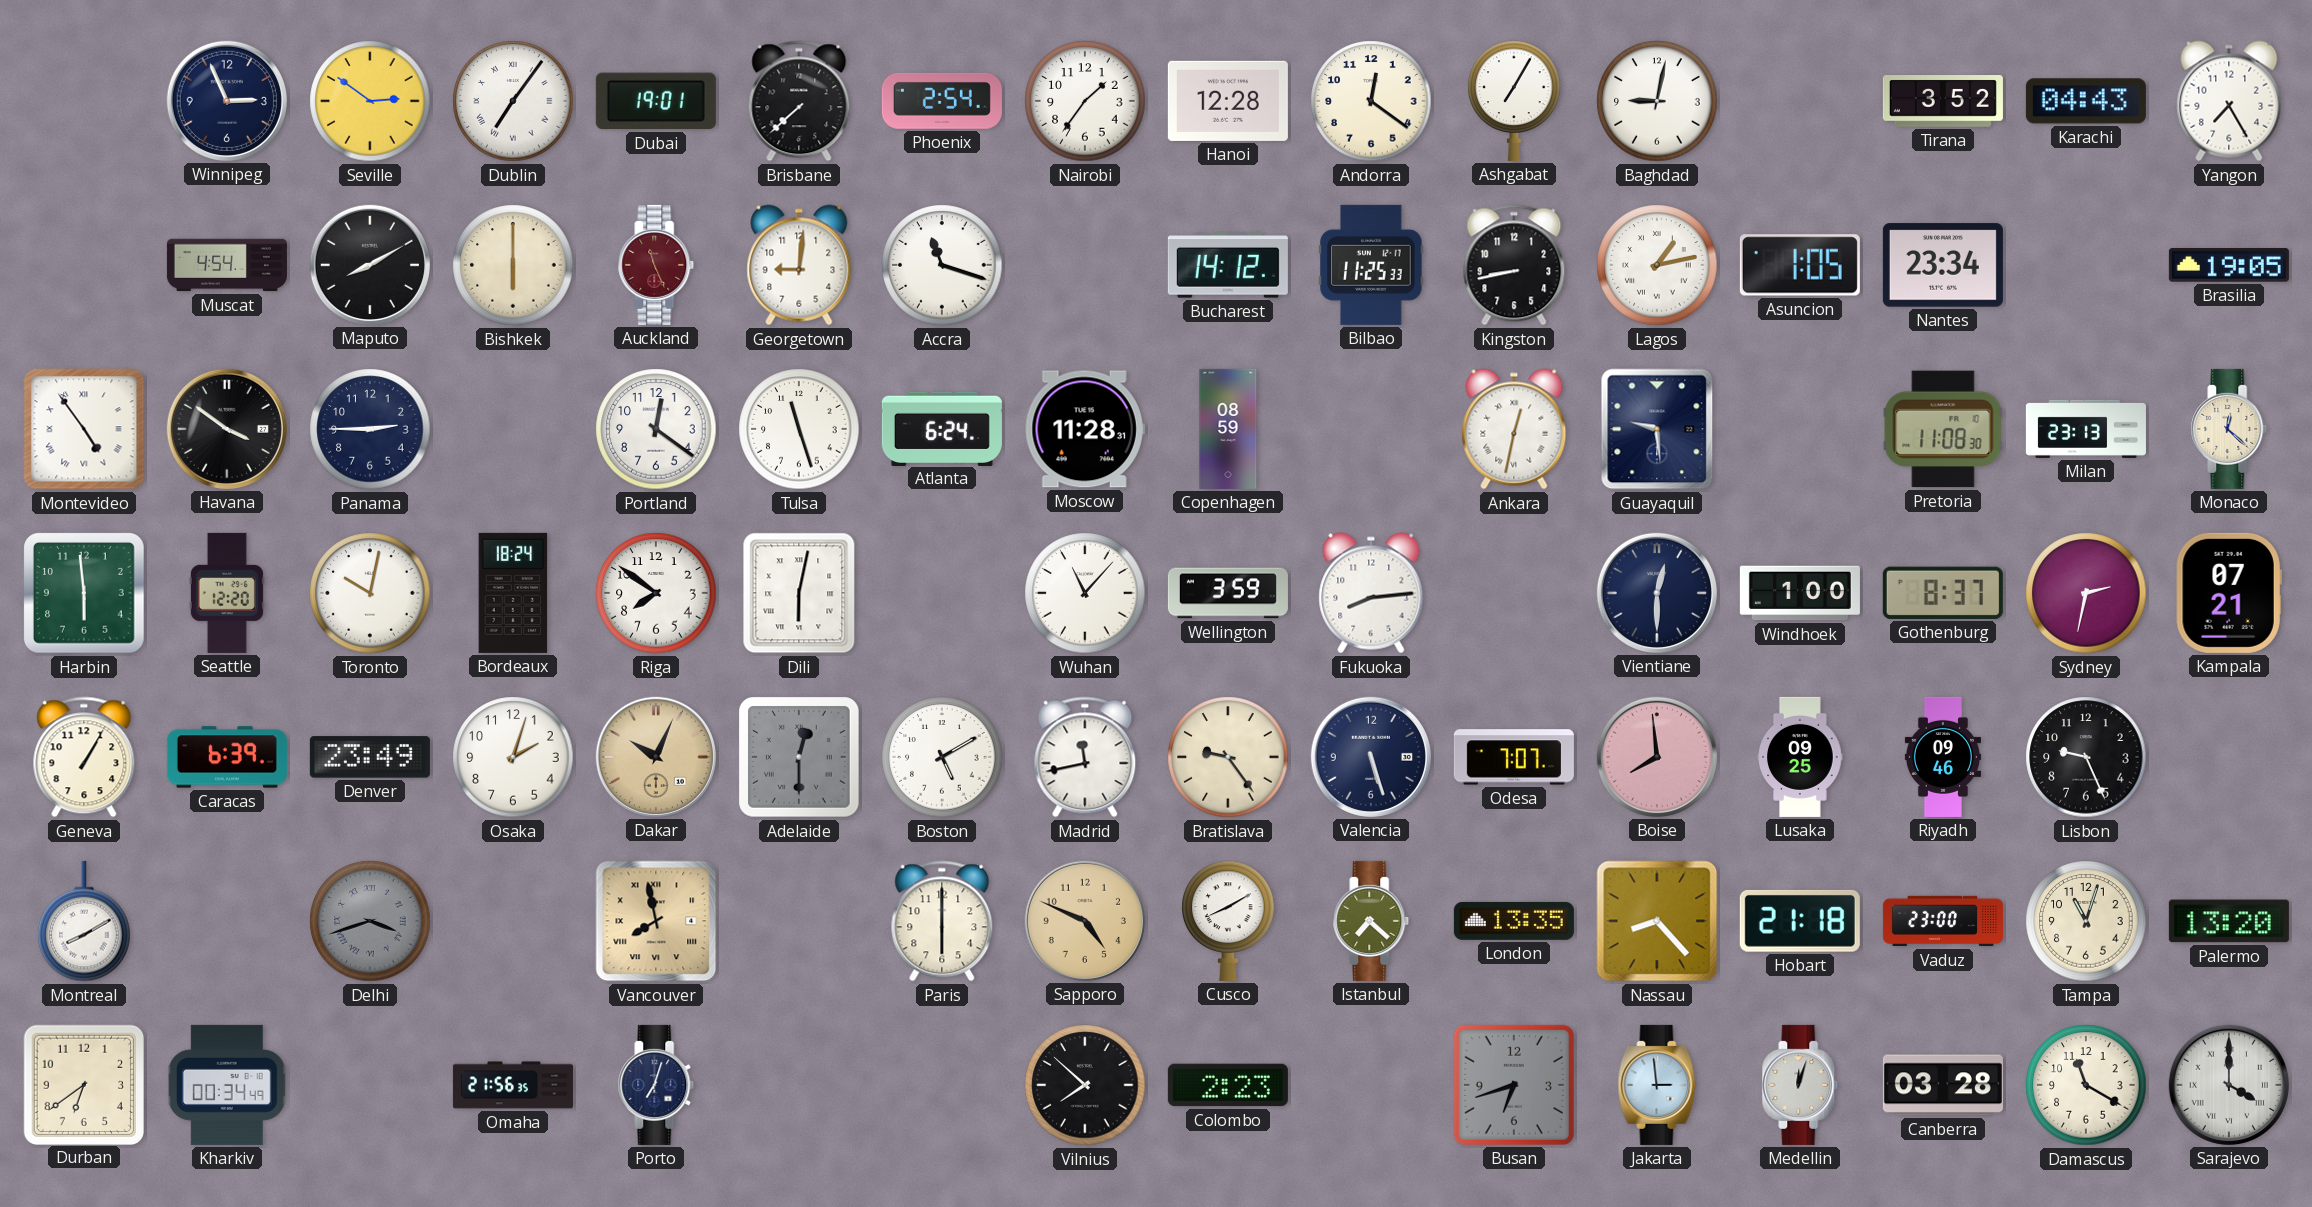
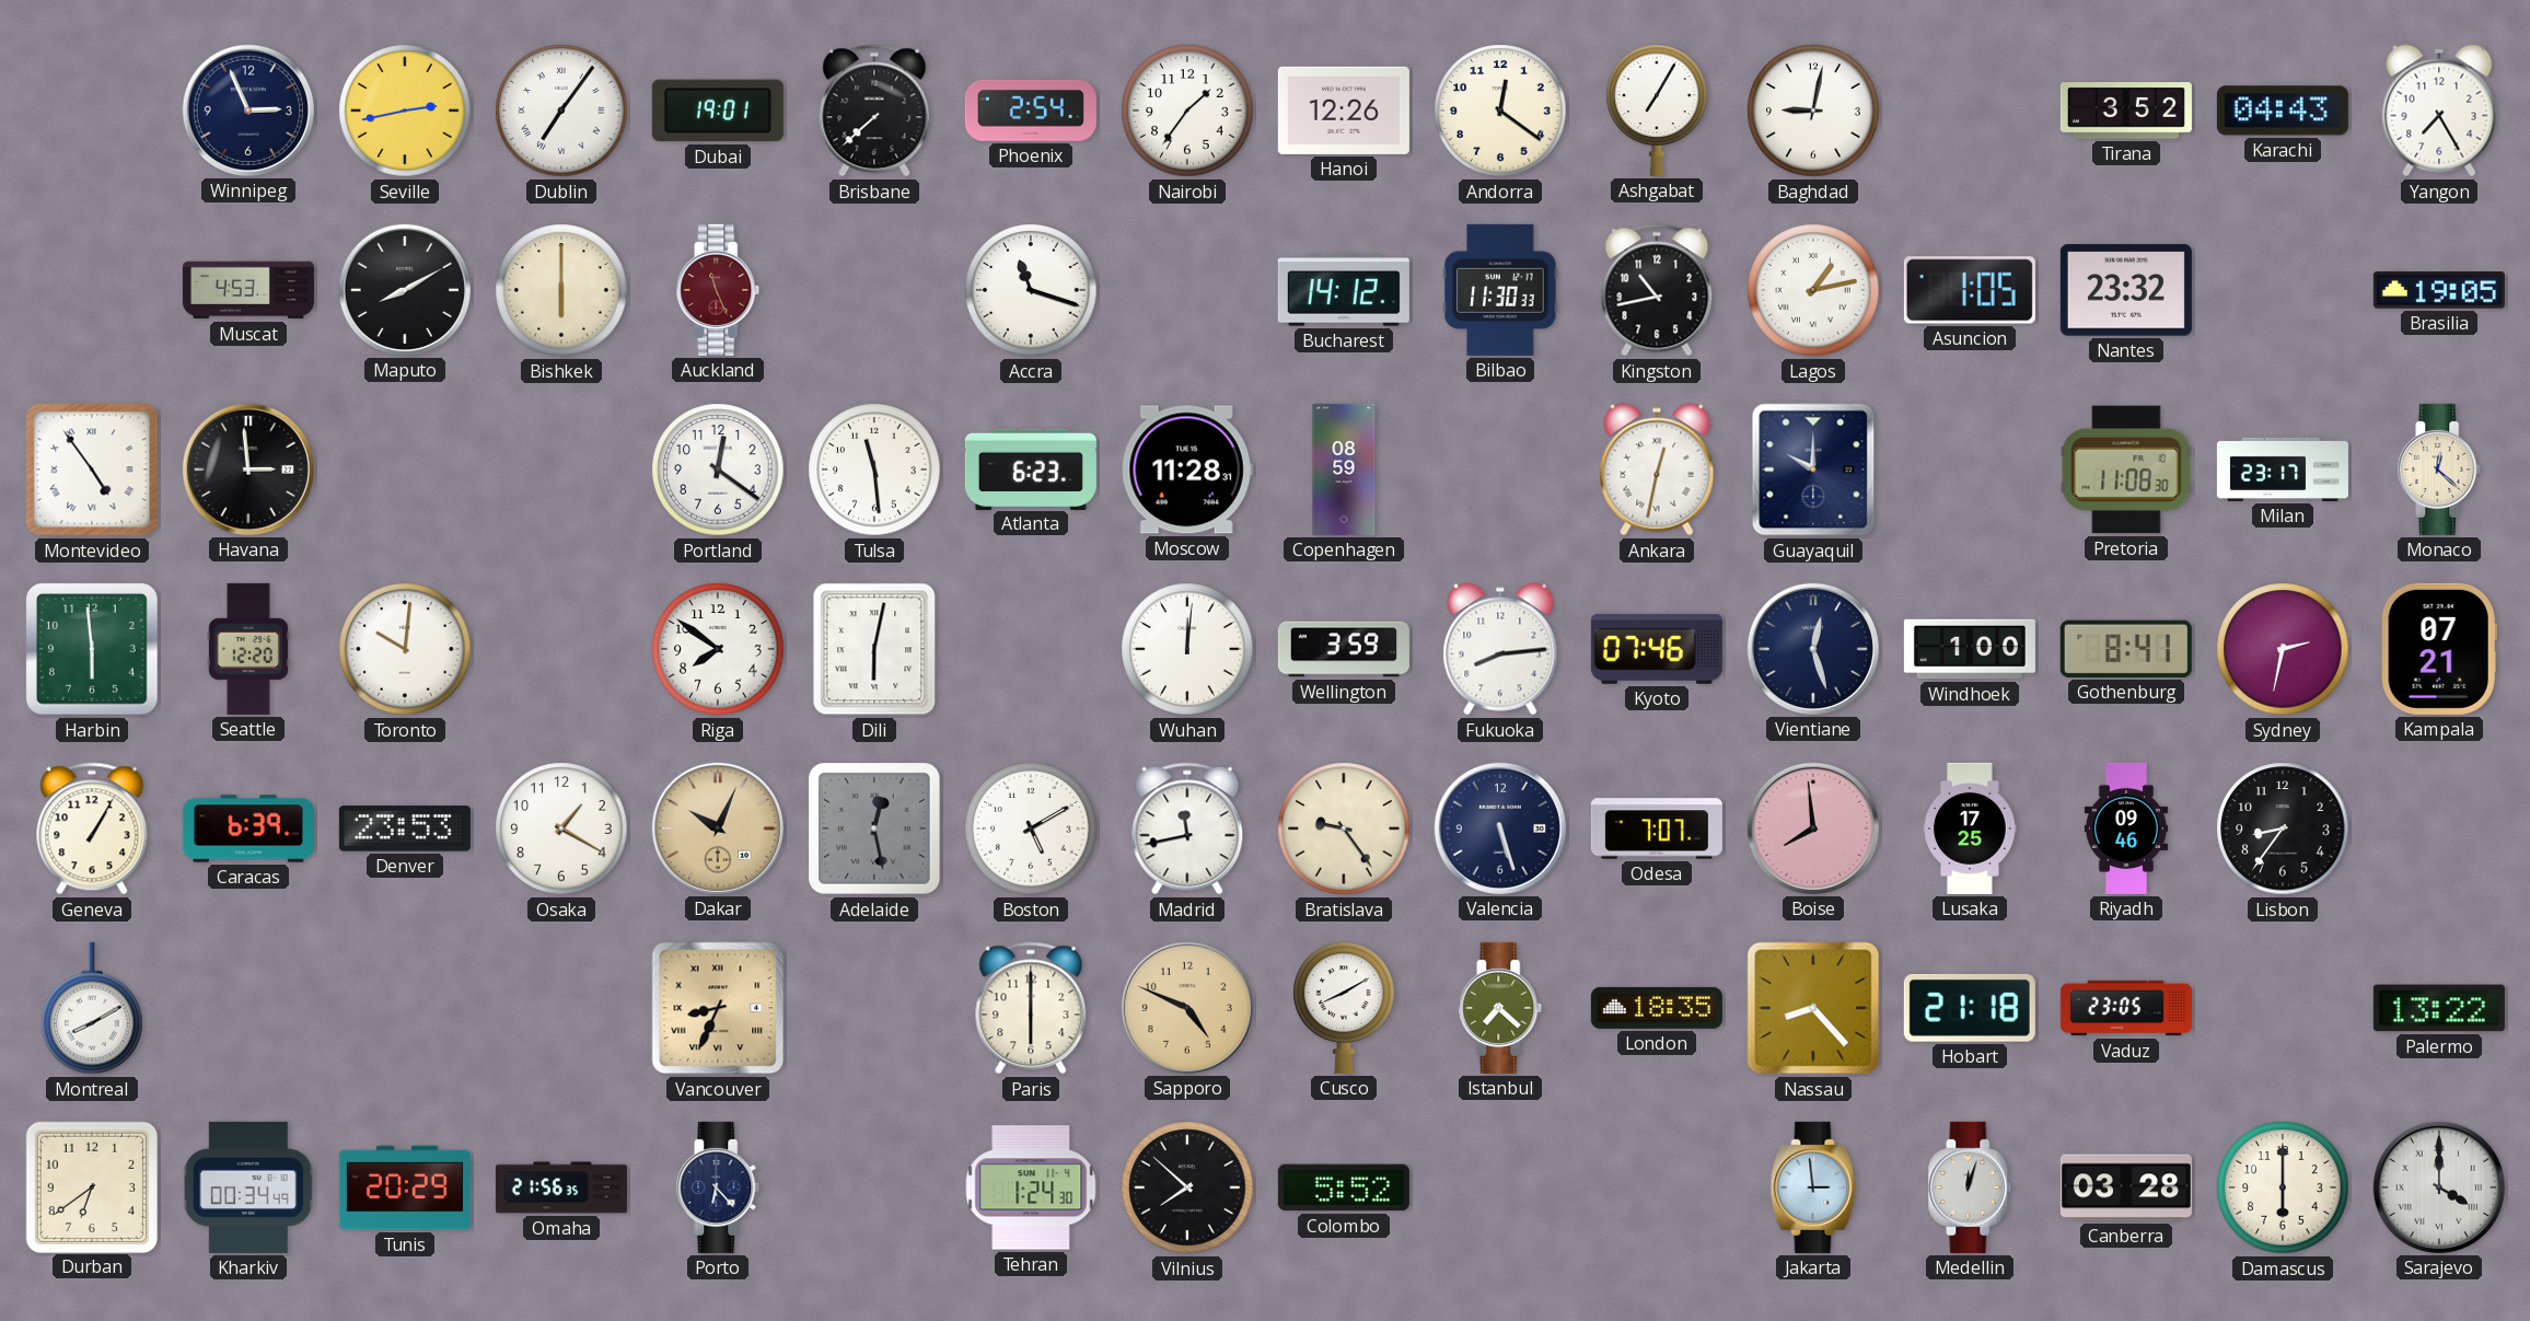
Seville: 2:51 -> 2:43 (405, 111)
Hanoi: 12:28 -> 12:26 (1344, 111)
Muscat: 4:54 -> 4:53 (248, 290)
Georgetown: 9:01 -> none (799, 265)
Bilbao: 11:25 -> 11:30 (1500, 290)
Kingston: 8:43 -> 10:43 (1657, 290)
Nantes: 23:34 -> 23:32 (2126, 290)
Havana: 3:51 -> 2:59 (248, 470)
Panama: 2:45 -> none (370, 429)
Tulsa: 11:27 -> 11:29 (874, 470)
Atlanta: 6:24 -> 6:23 (1031, 468)
Guayaquil: 9:29 -> 10:00 (1813, 470)
Milan: 23:13 -> 23:17 (2283, 470)
Toronto: 10:02 -> 10:01 (405, 649)
Bordeaux: 18:24 -> none (513, 593)
Wuhan: 11:07 -> 12:01 (1187, 649)
Kyoto: none -> 07:46 (1657, 649)
Vientiane: 12:30 -> 12:27 (1813, 649)
Gothenburg: 8:37 -> 8:41 (2126, 649)
Denver: 23:49 -> 23:53 (405, 828)
Osaka: 2:03 -> 1:20 (561, 828)
Adelaide: 12:30 -> 12:28 (875, 830)
Lusaka: 09:25 -> 17:25 (1970, 828)
Lisbon: 9:26 -> 8:36 (2283, 828)
Delhi: 3:42 -> none (370, 921)
Vancouver: 7:58 -> 8:34 (718, 1008)
London: 13:35 -> 18:35 (1657, 1008)
Vaduz: 23:00 -> 23:05 (2126, 1008)
Tampa: 11:03 -> none (2086, 921)
Palermo: 13:20 -> 13:22 (2439, 1008)
Tunis: none -> 20:29 (405, 1187)
Porto: 7:03 -> 6:23 (718, 1187)
Tehran: none -> 1:24 (1031, 1187)
Colombo: 2:23 -> 5:52 (1344, 1187)
Busan: 6:42 -> none (1514, 1085)
Damascus: 11:20 -> 6:00 (2283, 1187)
